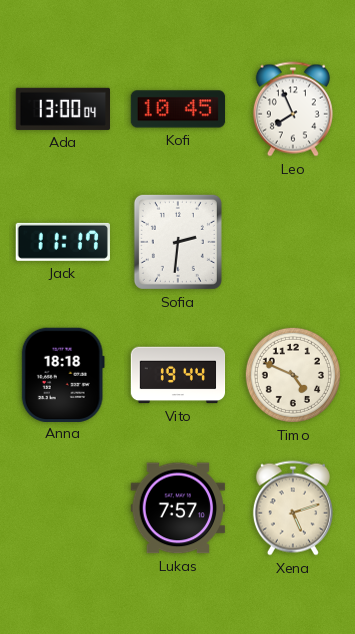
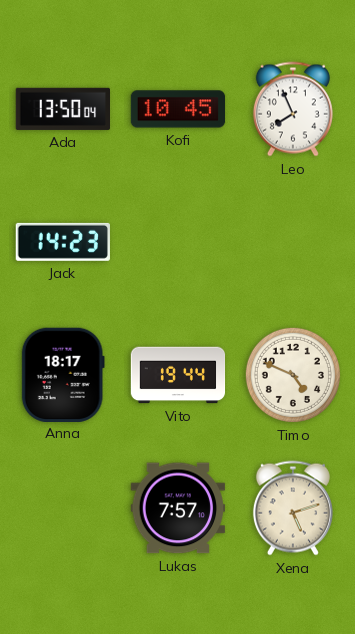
Ada: 13:00 -> 13:50 (62, 109)
Jack: 11:17 -> 14:23 (63, 242)
Sofia: 2:31 -> none (178, 242)
Anna: 18:18 -> 18:17 (63, 374)
